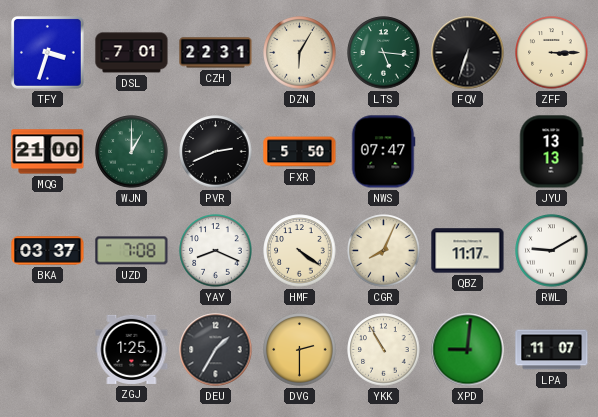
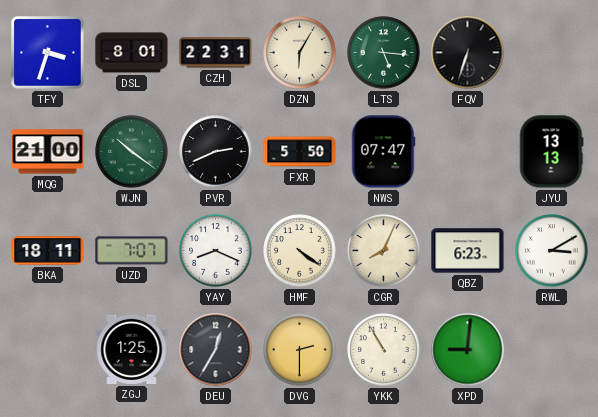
DSL: 7:01 -> 8:01 (132, 53)
ZFF: 3:15 -> none (552, 53)
WJN: 1:00 -> 10:21 (132, 152)
BKA: 03:37 -> 18:11 (48, 251)
UZD: 7:08 -> 7:07 (132, 251)
QBZ: 11:17 -> 6:23 (468, 251)
RWL: 9:10 -> 3:10 (552, 251)
DEU: 1:35 -> 12:35 (216, 350)
LPA: 11:07 -> none (552, 350)
